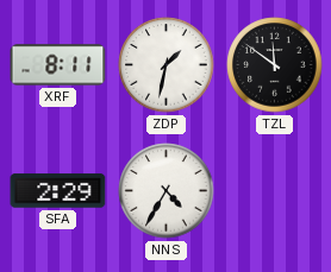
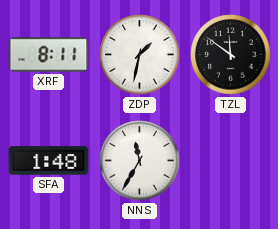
SFA: 2:29 -> 1:48 (49, 161)
NNS: 4:35 -> 11:35 (140, 161)
